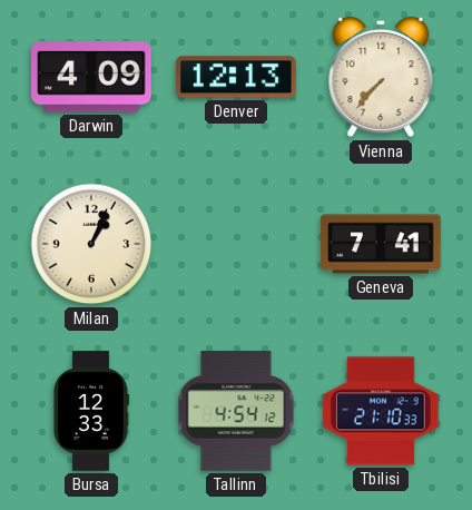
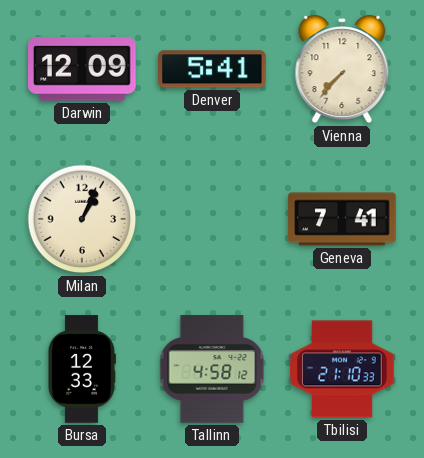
Darwin: 4:09 -> 12:09 (82, 69)
Denver: 12:13 -> 5:41 (212, 69)
Tallinn: 4:54 -> 4:58 (212, 369)
